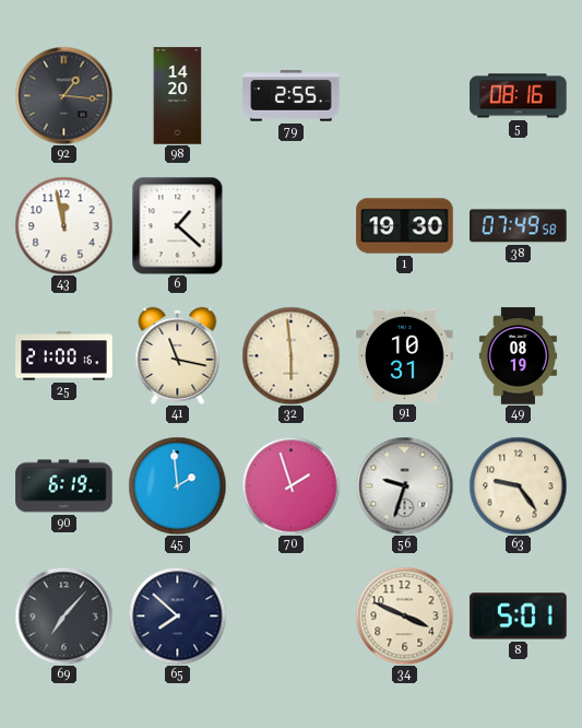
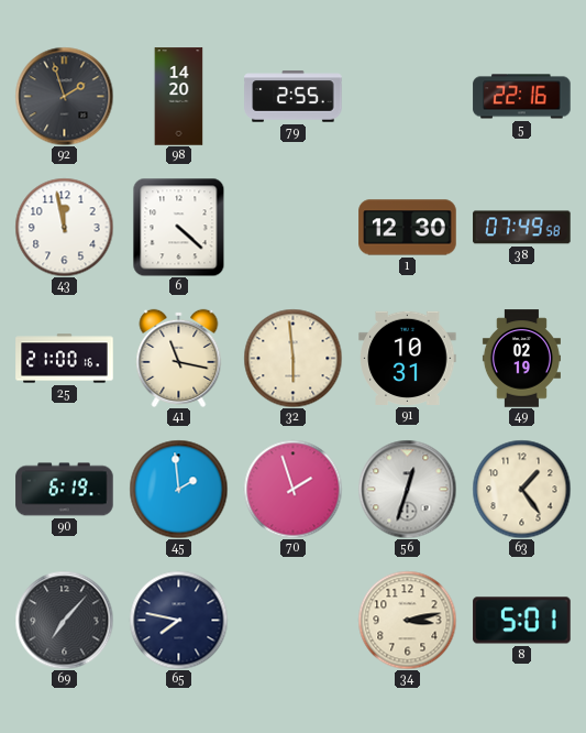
92: 1:16 -> 1:57 (64, 96)
5: 08:16 -> 22:16 (522, 97)
6: 1:22 -> 4:22 (179, 227)
1: 19:30 -> 12:30 (408, 228)
49: 08:19 -> 02:19 (521, 359)
56: 9:33 -> 12:33 (407, 489)
63: 9:24 -> 1:24 (521, 489)
65: 7:52 -> 7:47 (178, 620)
34: 3:49 -> 3:13 (407, 620)
